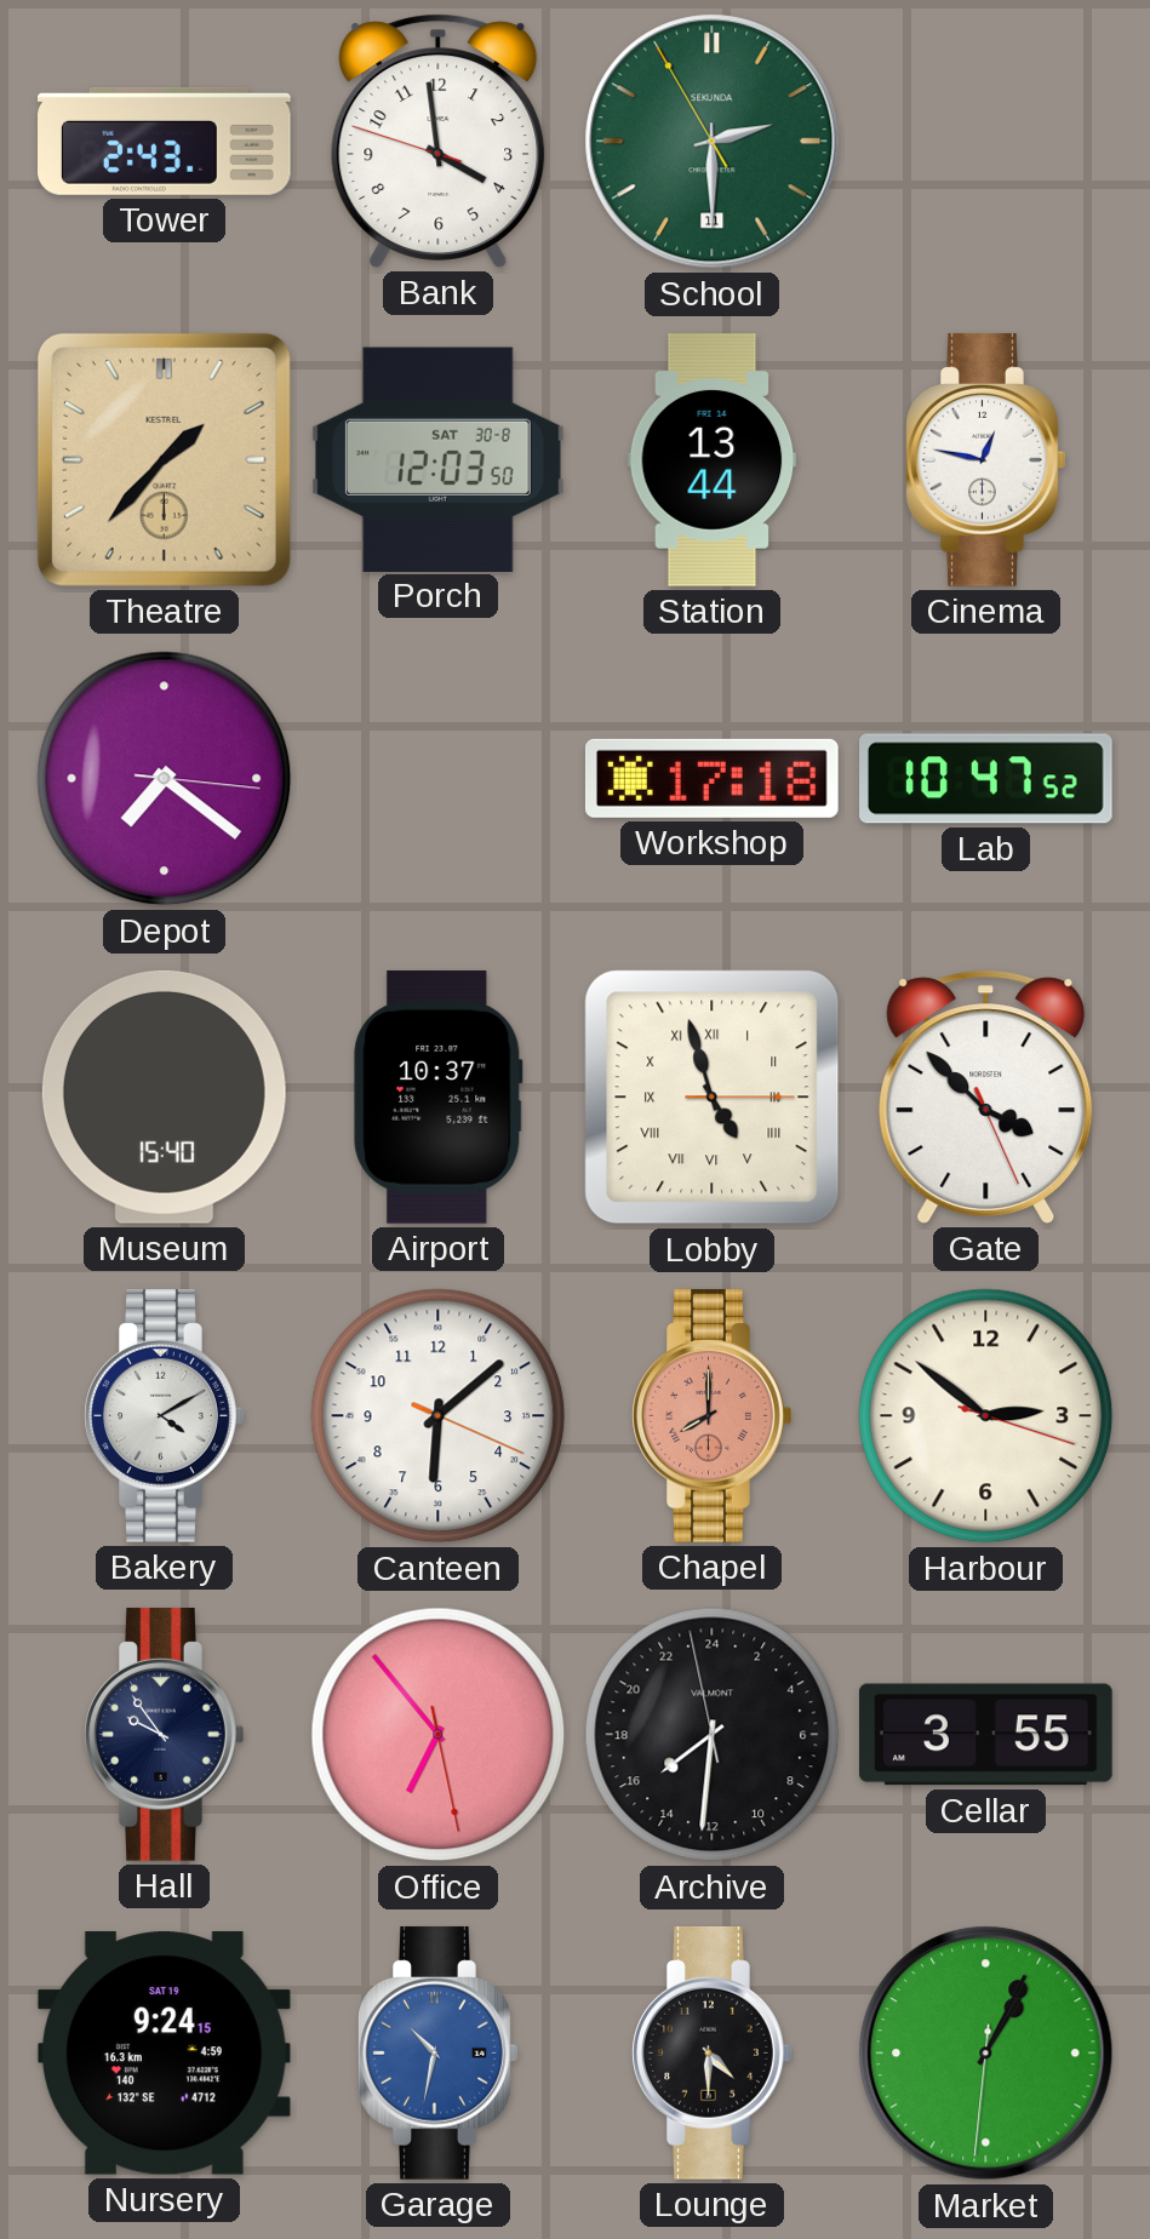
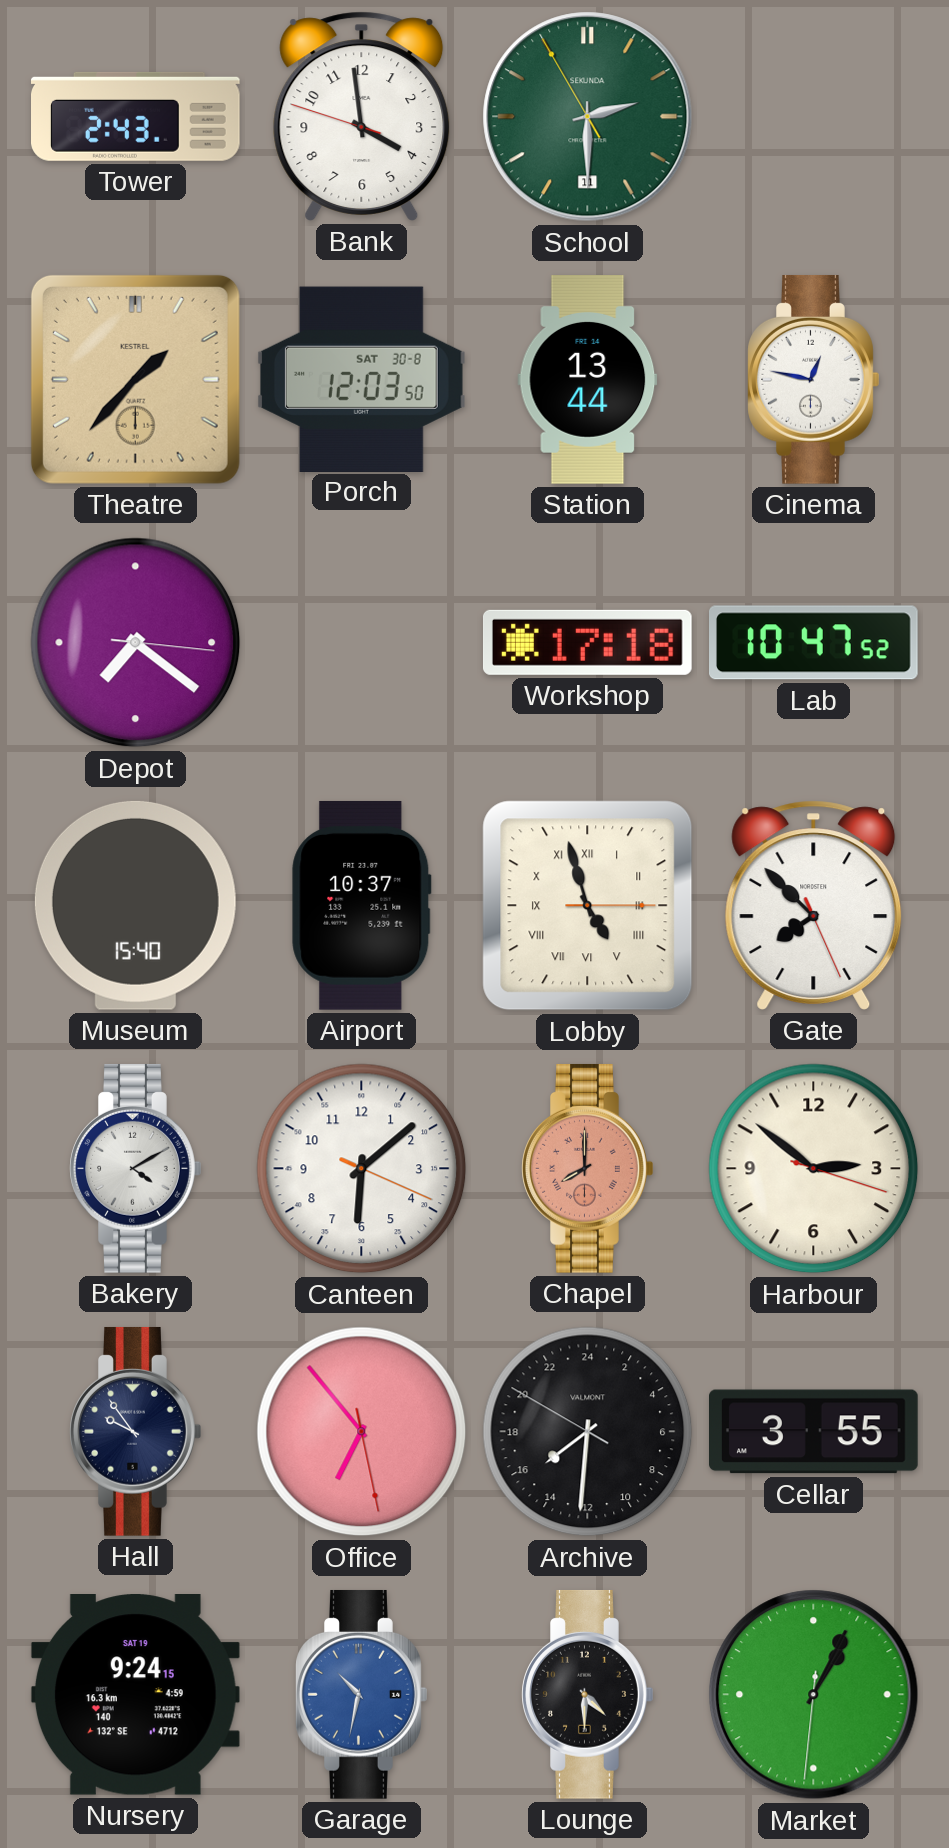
Gate: 3:52 -> 7:52 (814, 905)
Archive: 15:30:58 -> 15:30:50 (588, 1432)
